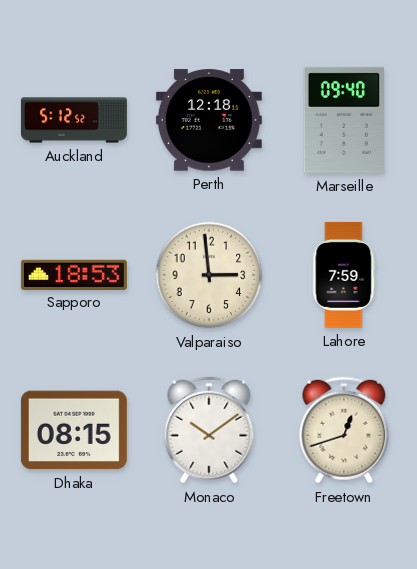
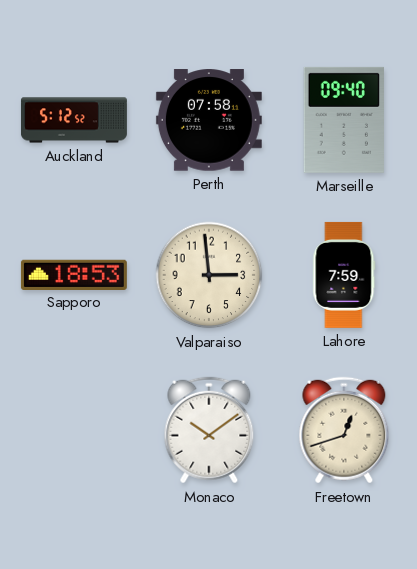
Perth: 12:18 -> 07:58 (209, 120)
Dhaka: 08:15 -> none (74, 430)
